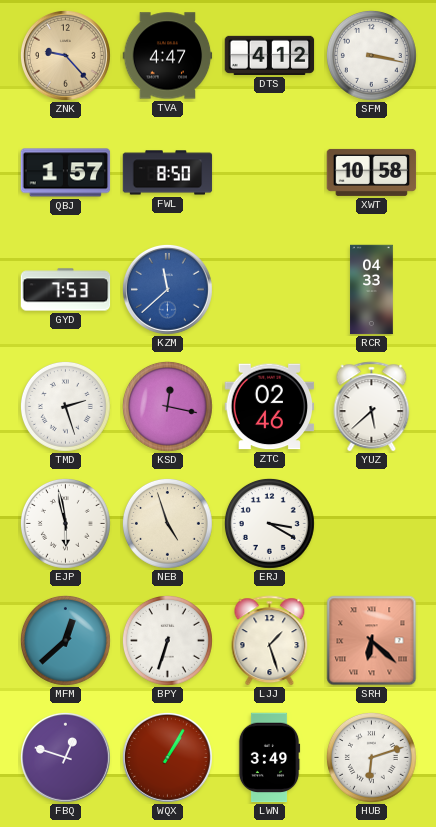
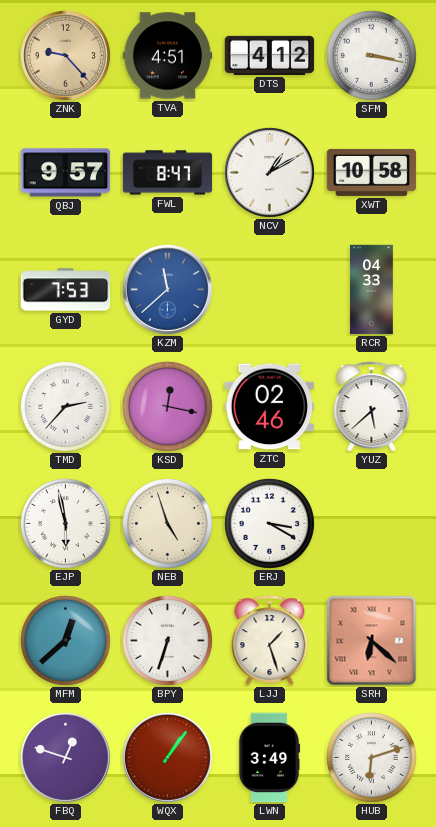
TVA: 4:47 -> 4:51 (168, 56)
QBJ: 1:57 -> 9:57 (66, 173)
FWL: 8:50 -> 8:47 (168, 173)
NCV: none -> 1:10 (269, 172)
TMD: 2:27 -> 2:37 (65, 406)
WQX: 1:05 -> 1:06 (167, 757)
